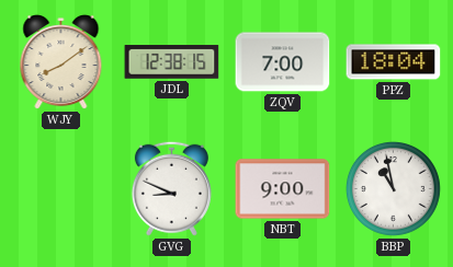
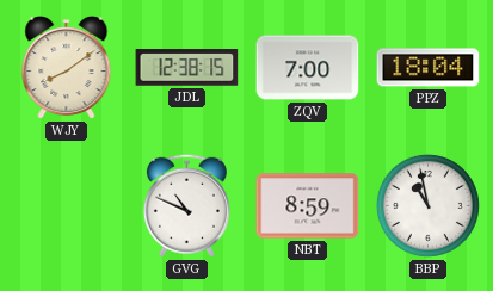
GVG: 8:49 -> 10:49 (186, 205)
NBT: 9:00 -> 8:59 (308, 206)
